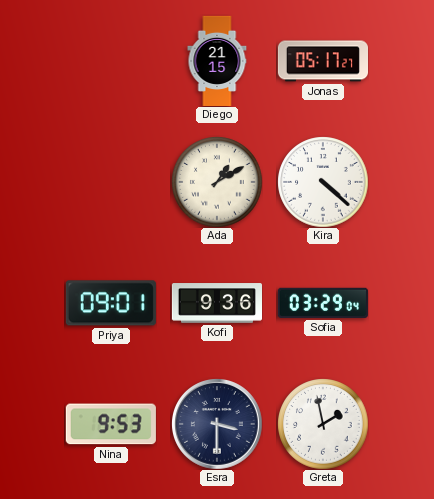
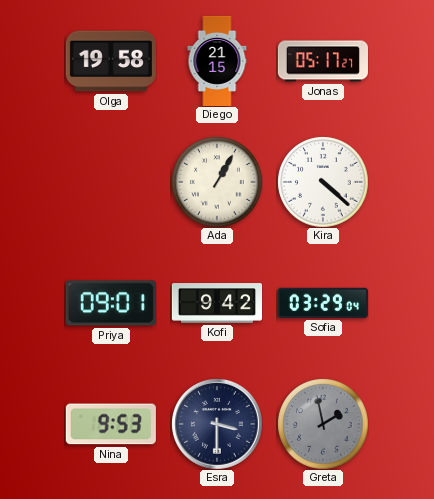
Olga: none -> 19:58 (111, 61)
Ada: 1:10 -> 1:05 (217, 182)
Kofi: 9:36 -> 9:42 (216, 303)
Greta dial: white -> grey (323, 424)
